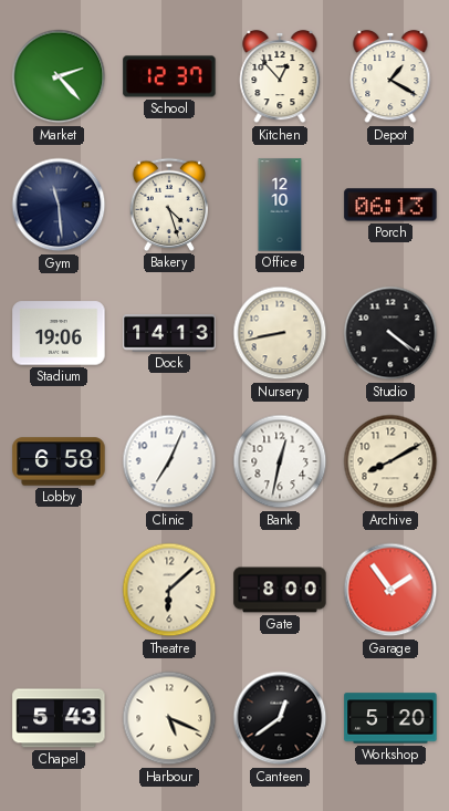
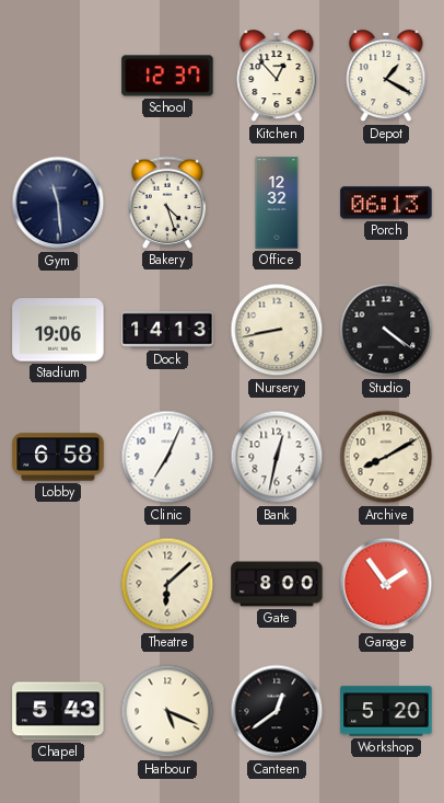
Market: 2:23 -> none (59, 76)
Office: 12:10 -> 12:32 (277, 203)
